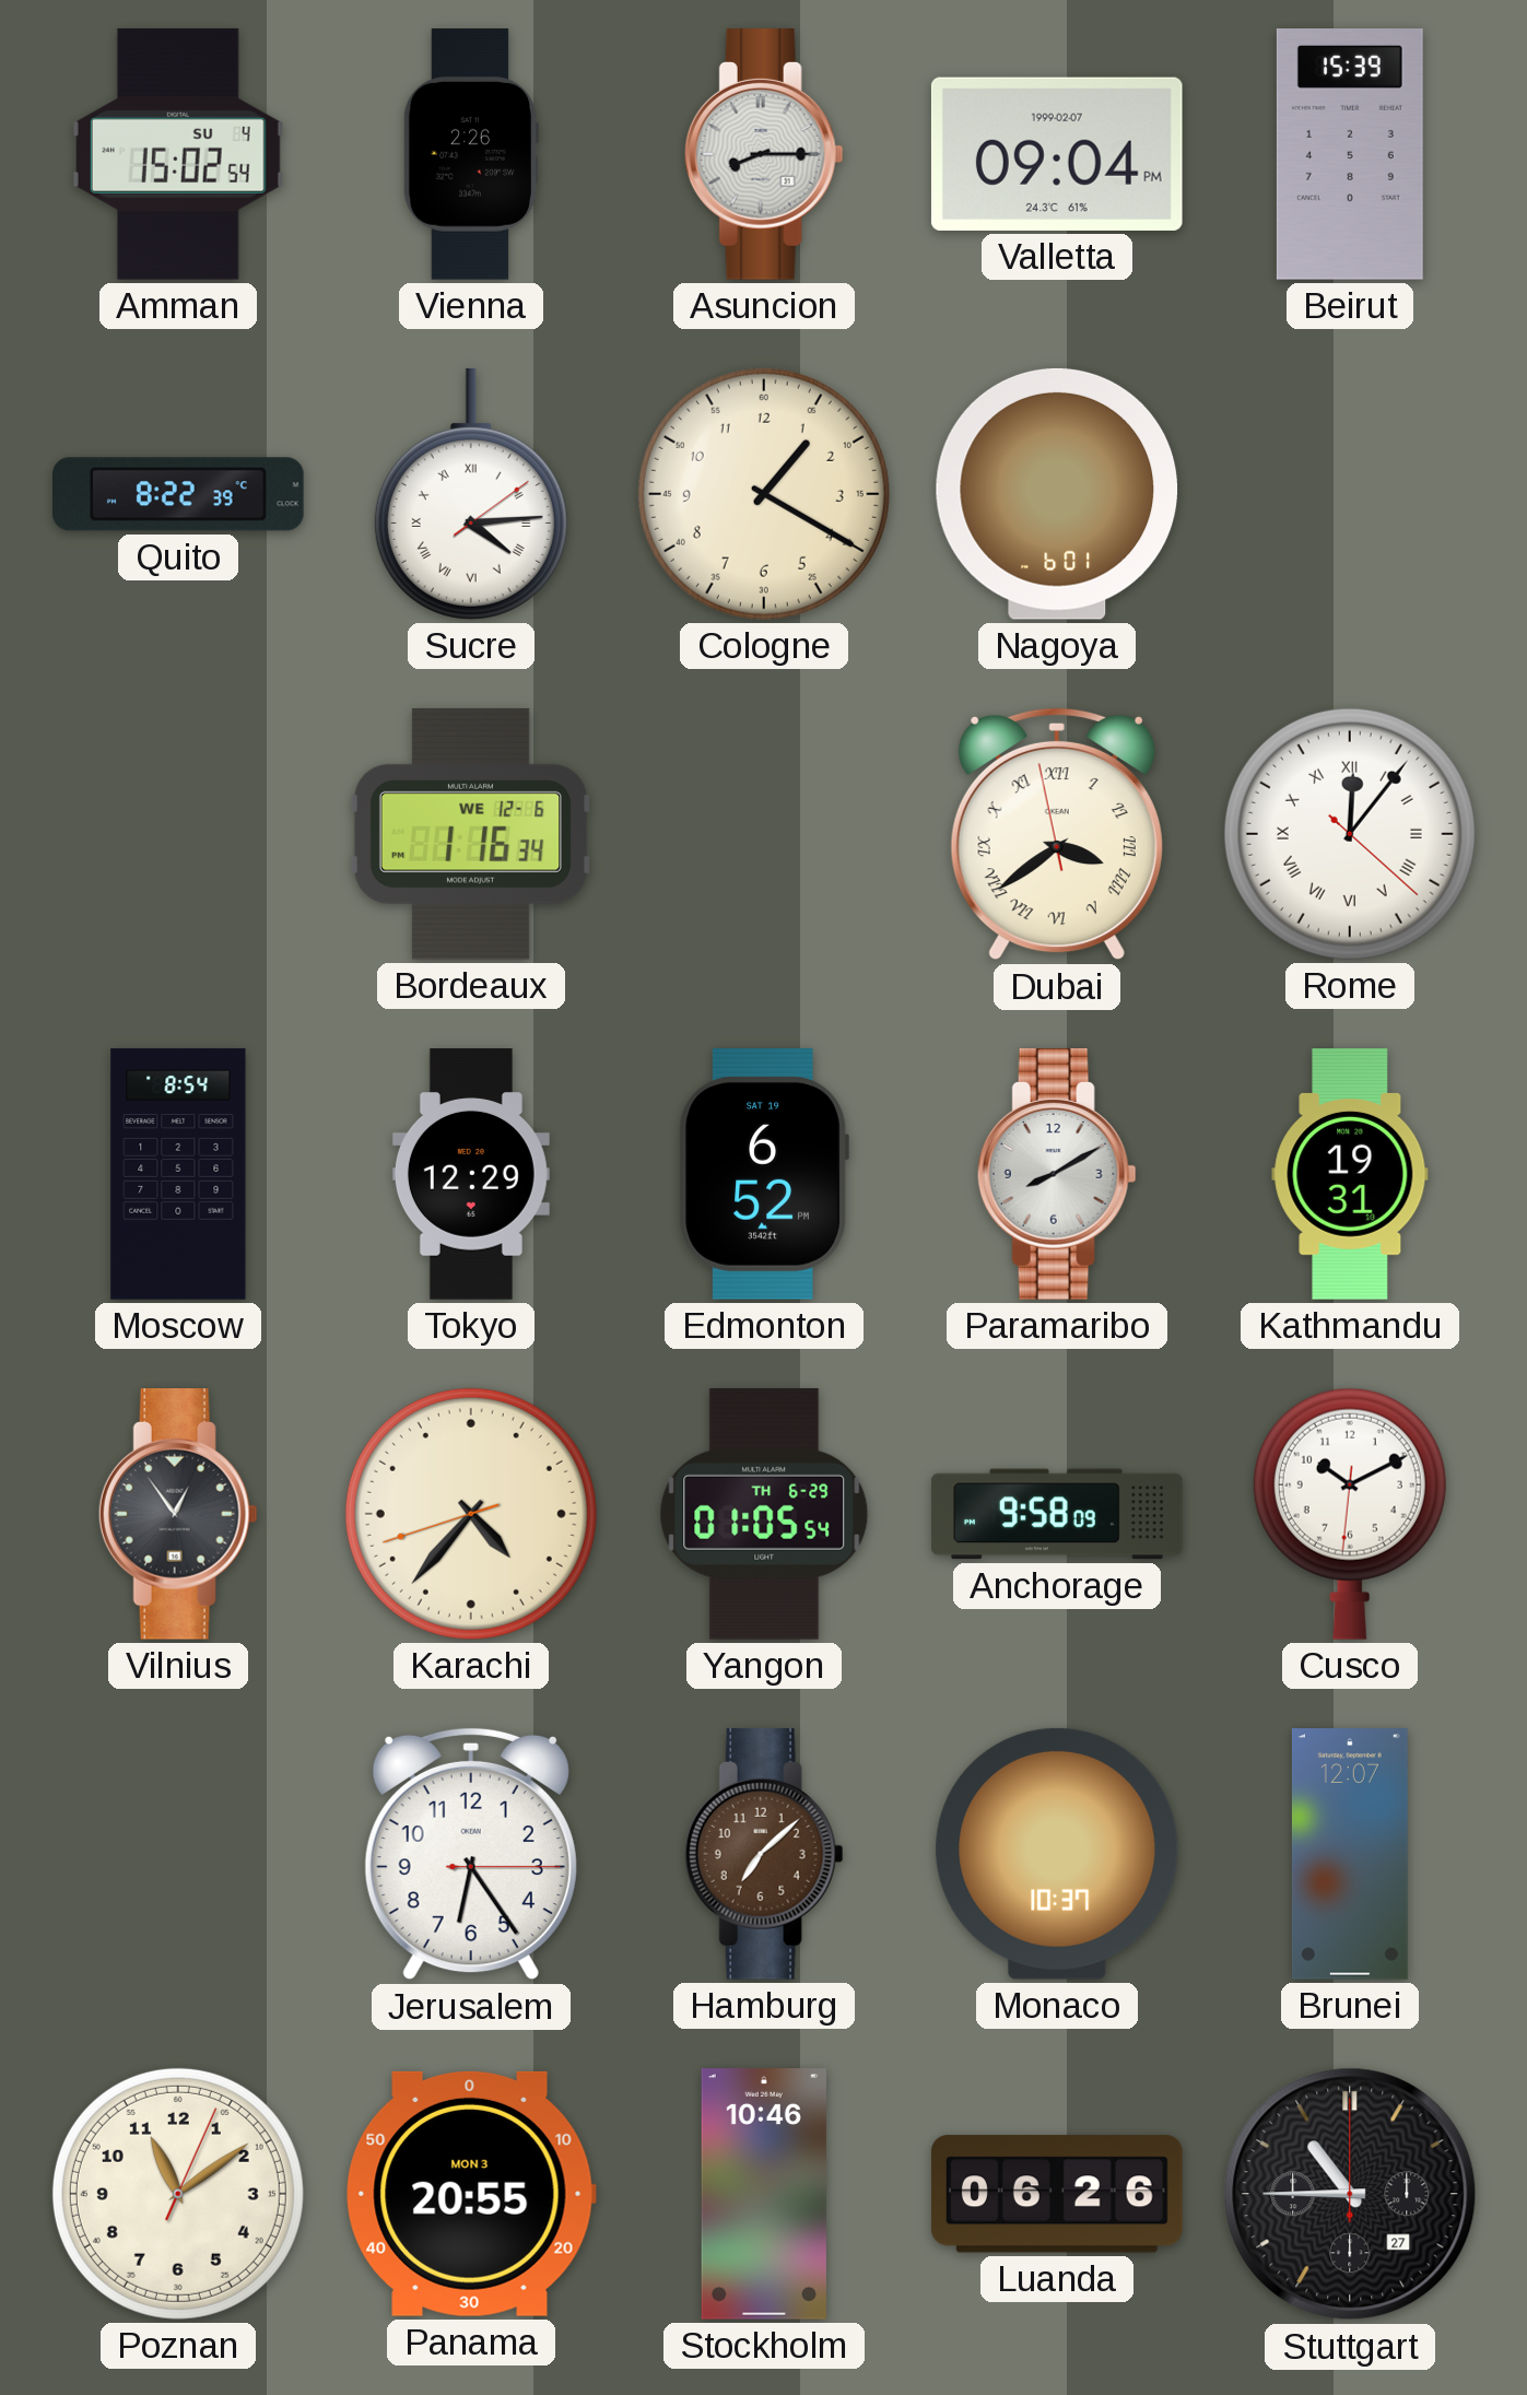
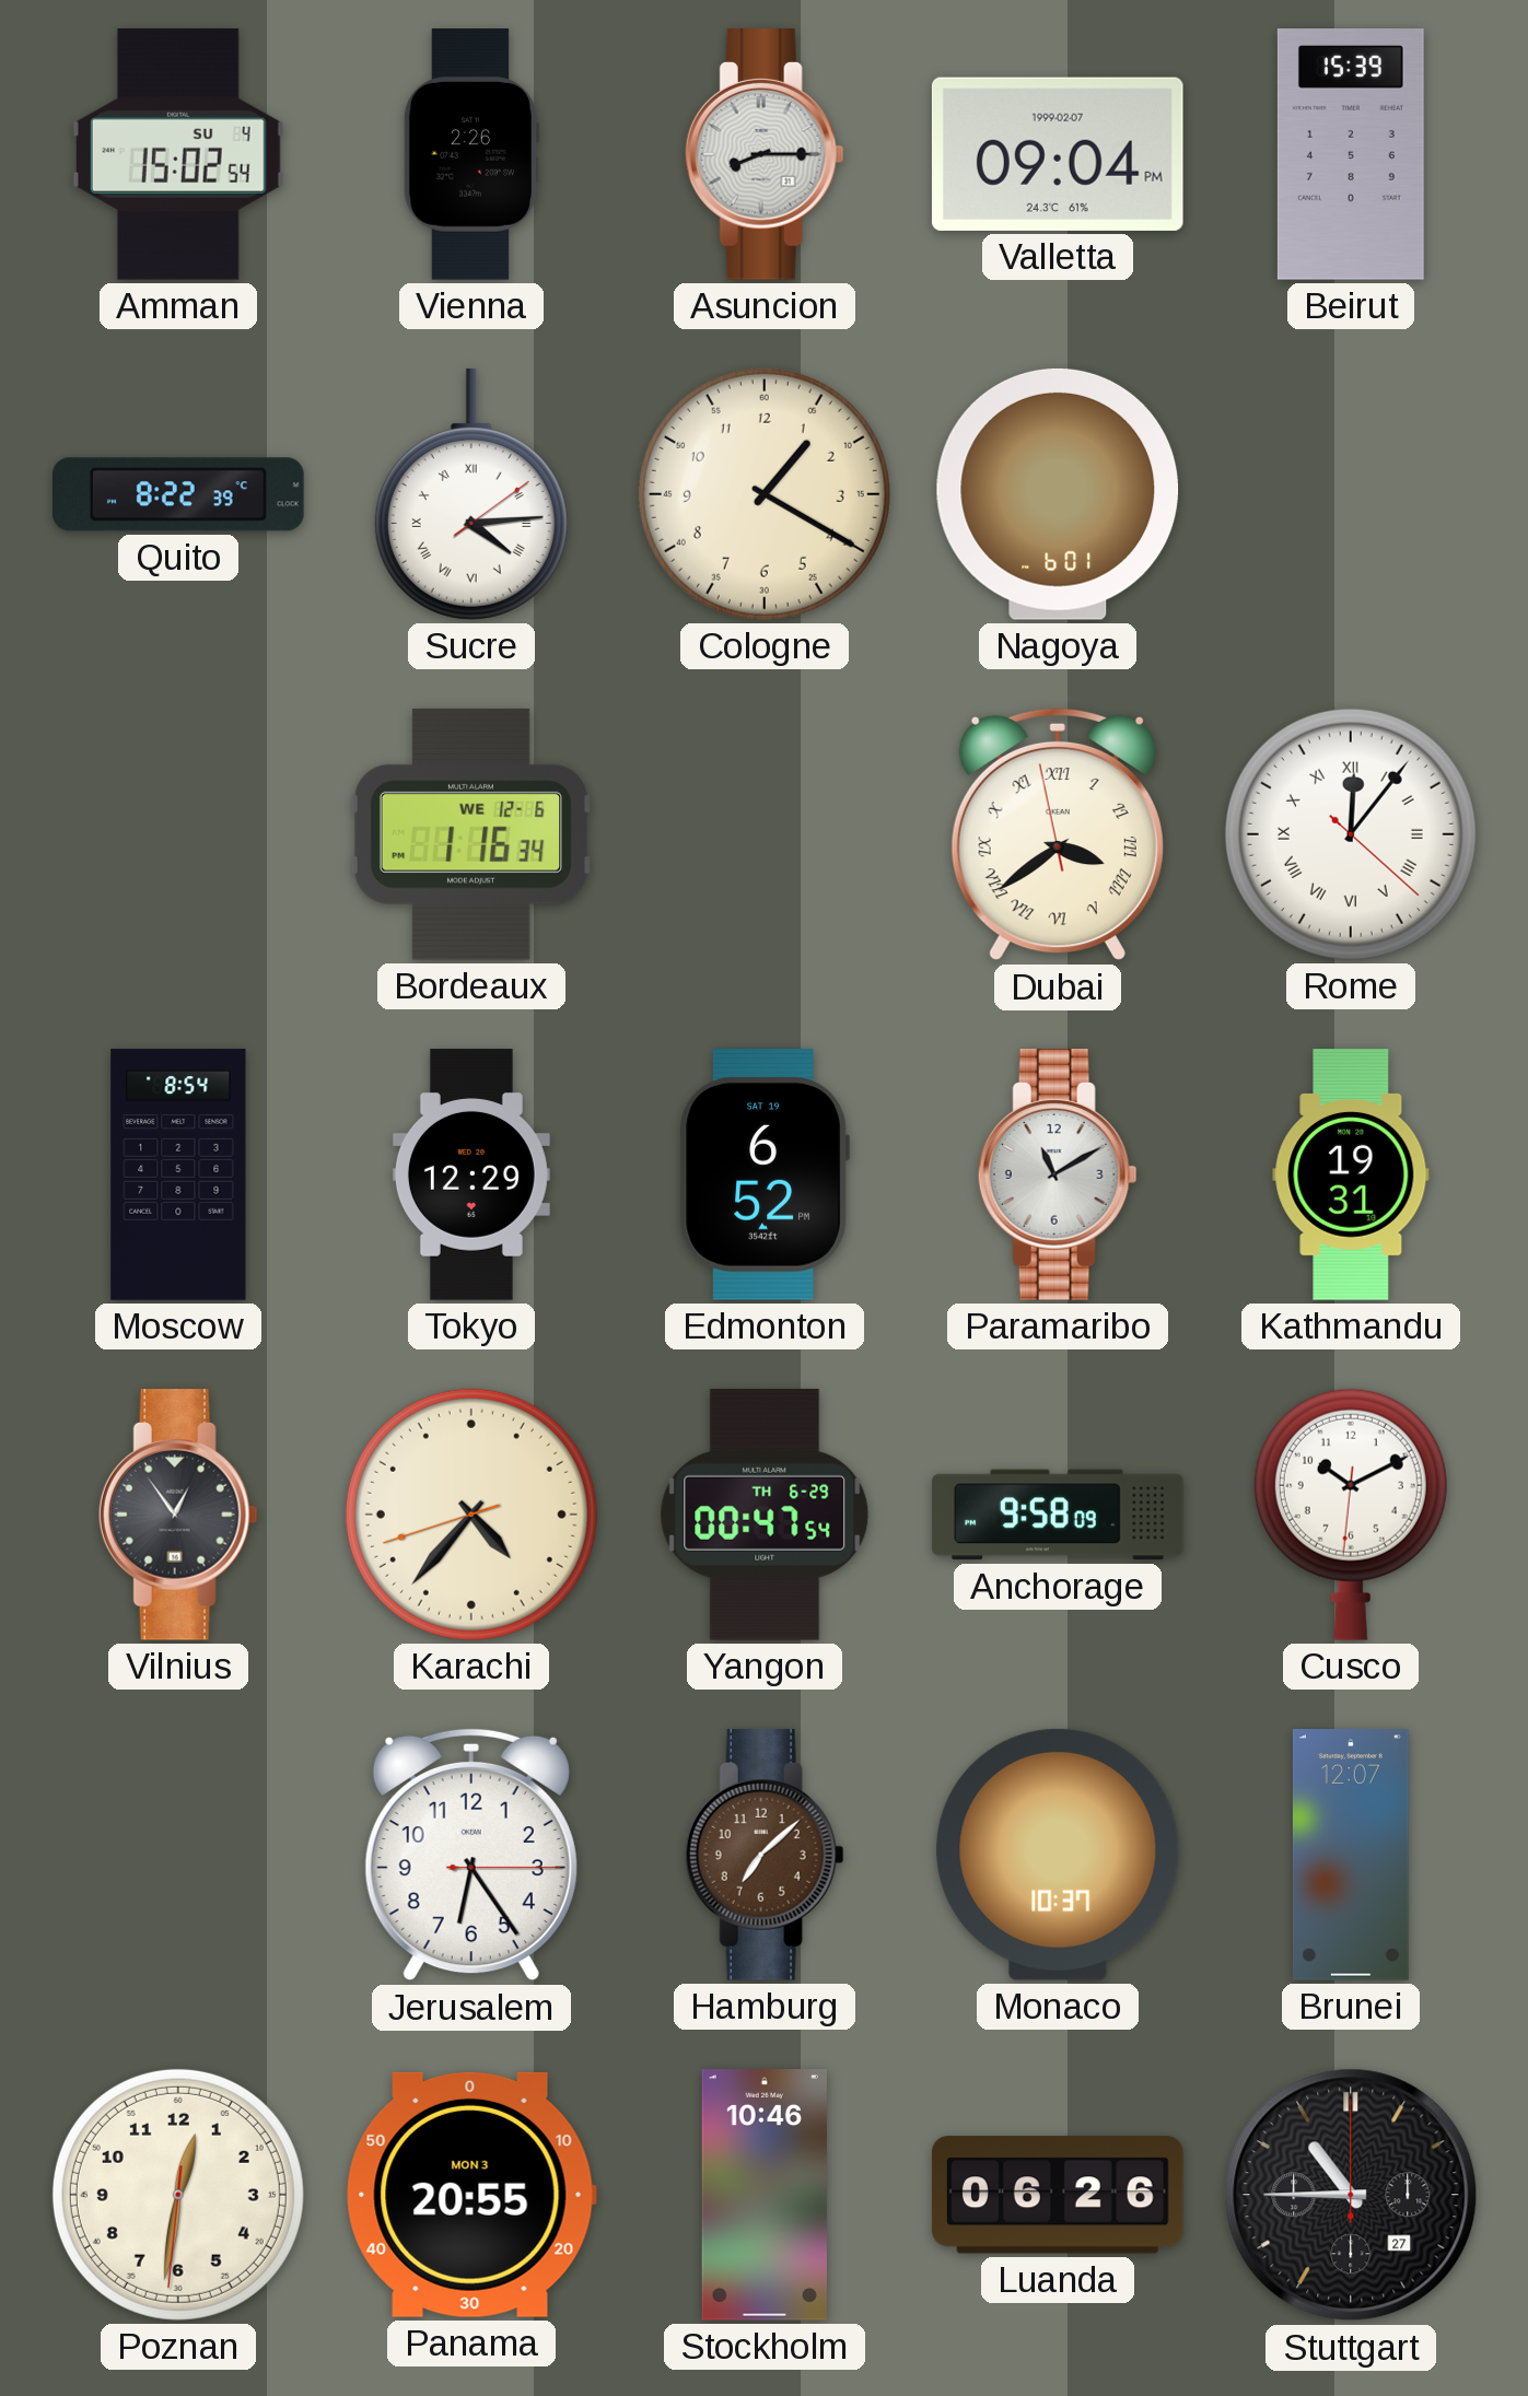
Paramaribo: 8:10 -> 11:10 (1058, 1176)
Yangon: 01:05 -> 00:47 (765, 1515)
Poznan: 11:09 -> 12:31 (178, 2195)
